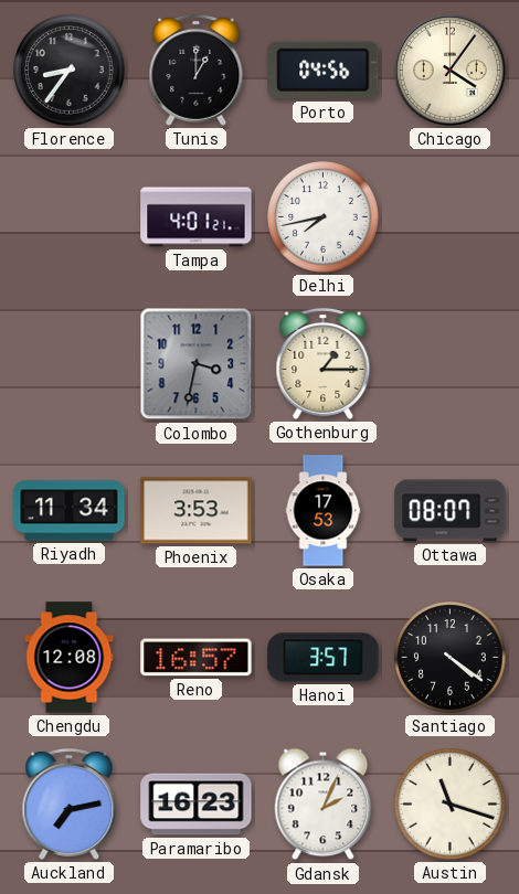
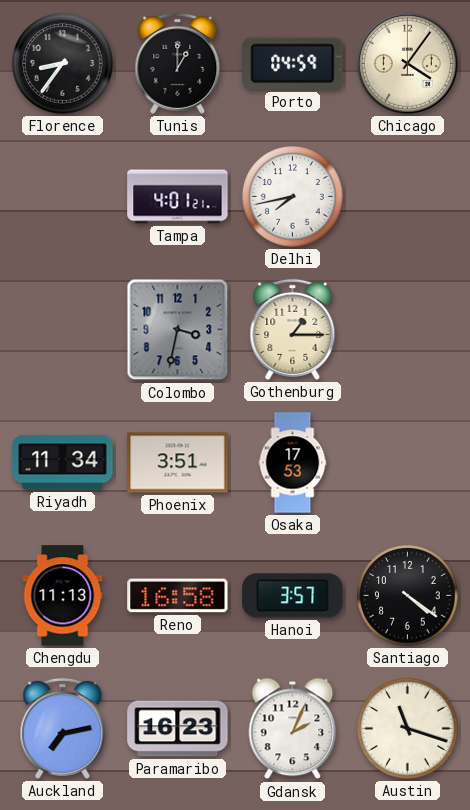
Porto: 04:56 -> 04:59 (293, 64)
Phoenix: 3:53 -> 3:51 (178, 463)
Ottawa: 08:07 -> none (451, 511)
Chengdu: 12:08 -> 11:13 (63, 596)
Reno: 16:57 -> 16:58 (178, 596)
